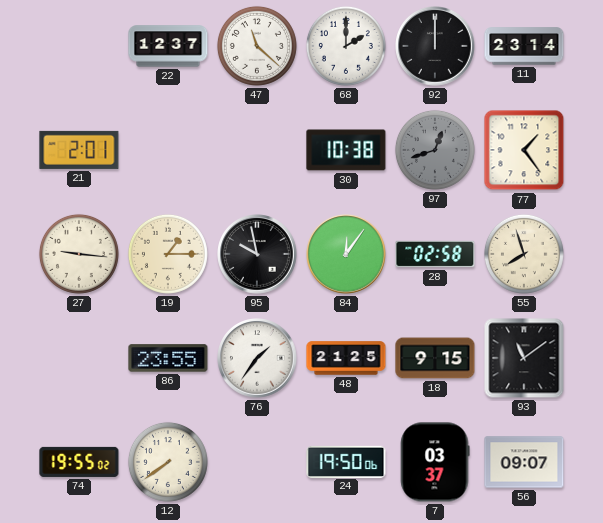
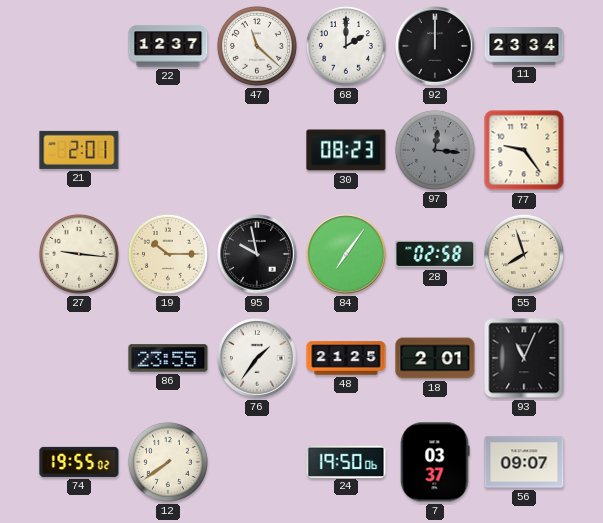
11: 23:14 -> 23:34 (524, 46)
30: 10:38 -> 08:23 (346, 150)
97: 12:42 -> 12:16 (435, 150)
77: 1:24 -> 9:24 (524, 150)
19: 1:15 -> 10:15 (168, 254)
84: 12:06 -> 7:06 (346, 254)
18: 9:15 -> 2:01 (435, 358)
93: 11:09 -> 11:04 (524, 358)
